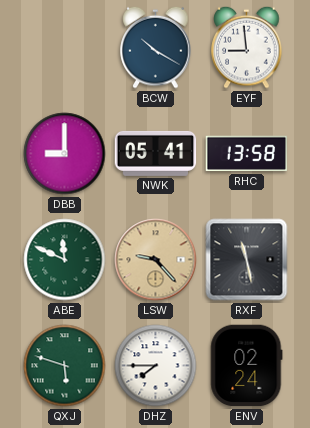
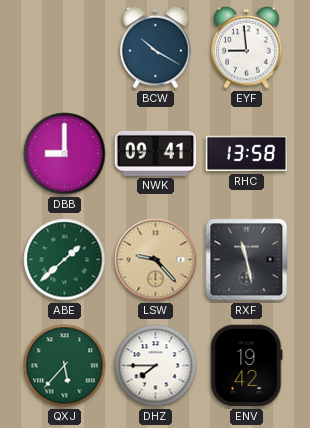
NWK: 05:41 -> 09:41 (156, 153)
ABE: 11:49 -> 1:38 (65, 260)
QXJ: 5:48 -> 5:37 (65, 366)
ENV: 02:24 -> 19:42 (247, 366)
